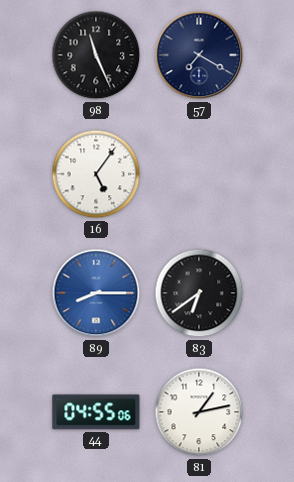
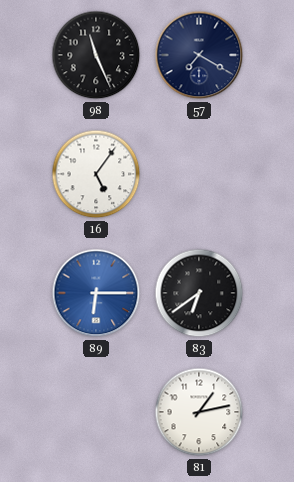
89: 8:15 -> 6:15 (96, 293)
44: 04:55 -> none (96, 412)
